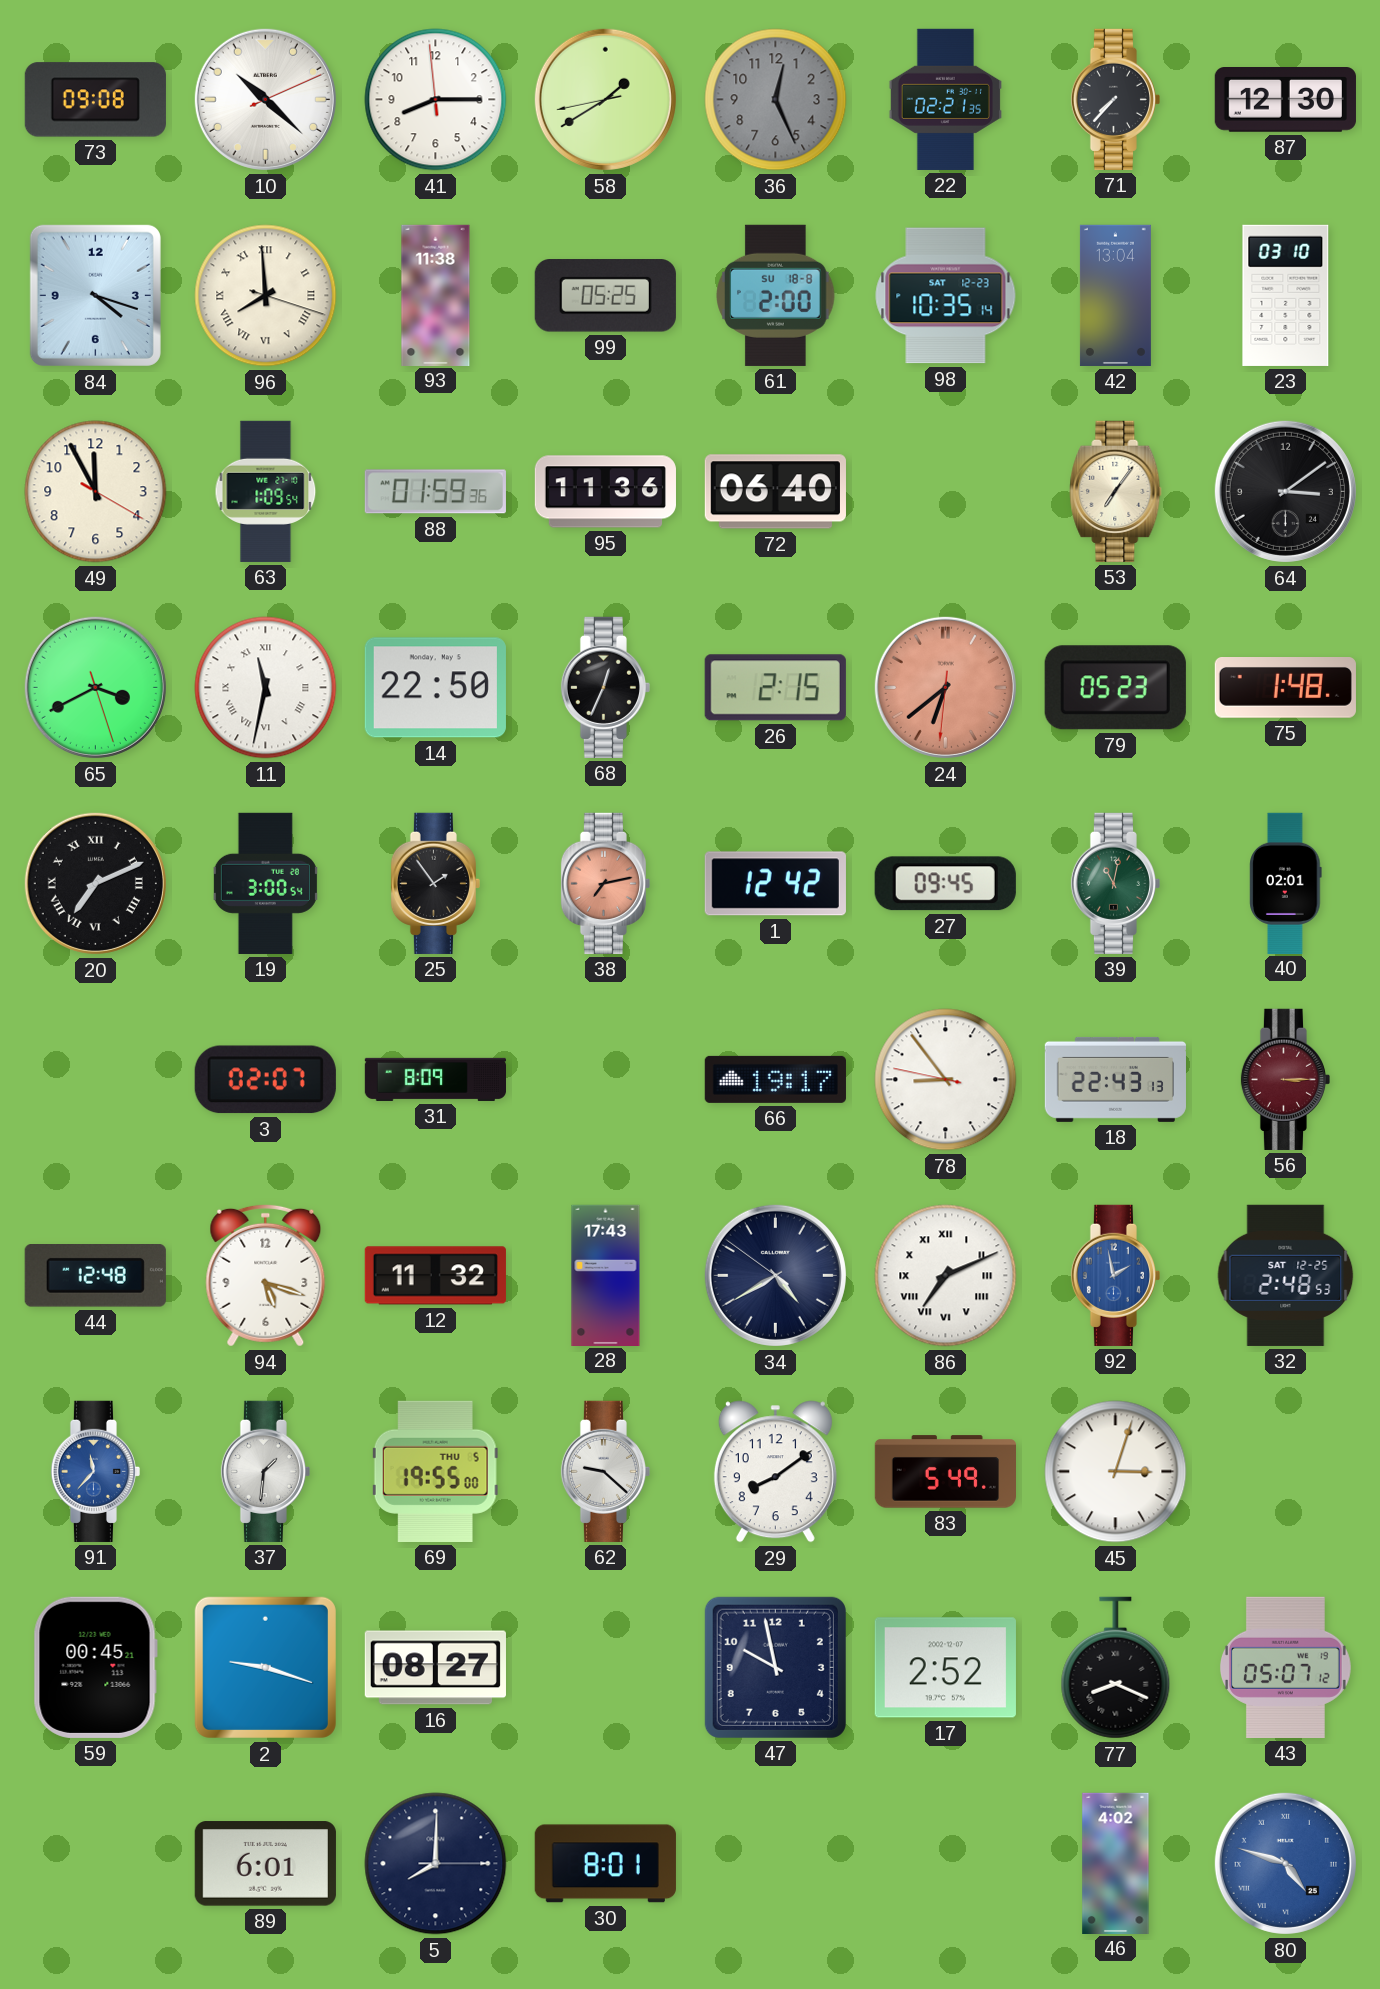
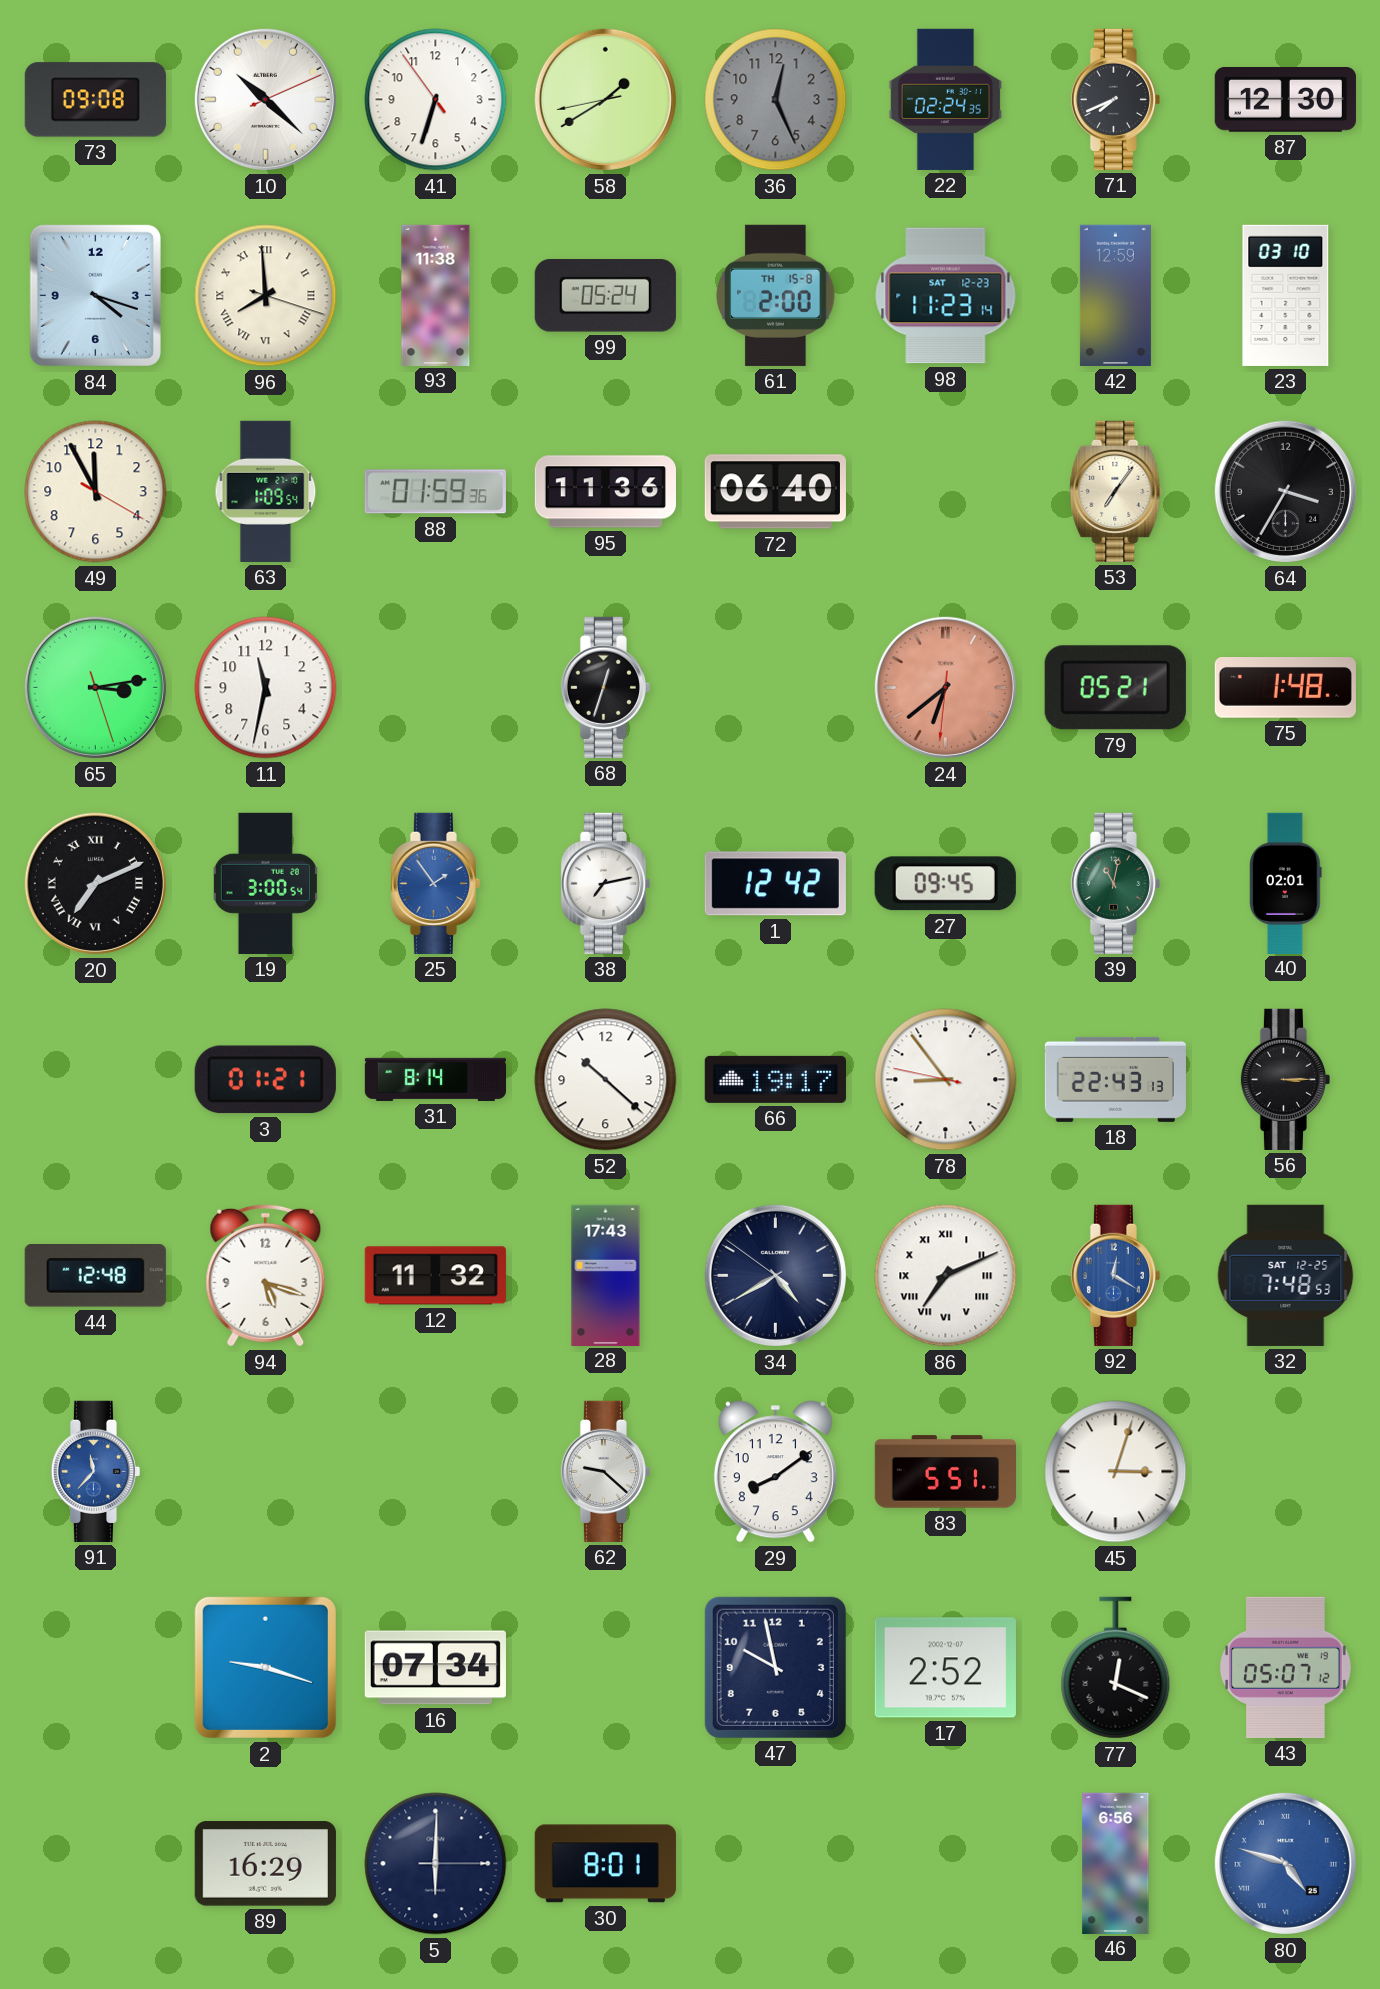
41: 8:14 -> 6:32 (436, 100)
22: 02:21 -> 02:24 (945, 99)
71: 7:37 -> 7:41 (1115, 99)
99: 05:25 -> 05:24 (605, 296)
61 date: SU 18-8 -> TH 15-8 (776, 295)
98: 10:35 -> 11:23 (946, 296)
42: 13:04 -> 12:59 (1115, 295)
64: 3:09 -> 3:35 (1285, 491)
65: 3:40 -> 3:13 (95, 687)
11 numerals: Roman -> Arabic (266, 688)
14: 22:50 -> none (435, 688)
68: 12:34 -> 12:33 (605, 687)
26: 2:15 -> none (775, 688)
79: 05:23 -> 05:21 (1115, 688)
25 dial: black -> blue (435, 883)
38 dial: salmon -> white (605, 883)
3: 02:07 -> 01:21 (265, 1080)
31: 8:09 -> 8:14 (435, 1079)
52: none -> 10:22 (606, 1080)
56 dial: burgundy -> black (1285, 1079)
92: 1:58 -> 12:20 (1115, 1275)
32: 2:48 -> 7:48 (1286, 1275)
37: 1:31 -> none (265, 1471)
69: 19:55 -> none (435, 1471)
83: 5:49 -> 5:51 (945, 1472)
59: 00:45 -> none (95, 1667)
16: 08:27 -> 07:34 (435, 1668)
77: 8:19 -> 12:19 (1116, 1668)
89: 6:01 -> 16:29 (265, 1864)
5: 8:00 -> 6:00 (436, 1864)
46: 4:02 -> 6:56 (1116, 1863)
